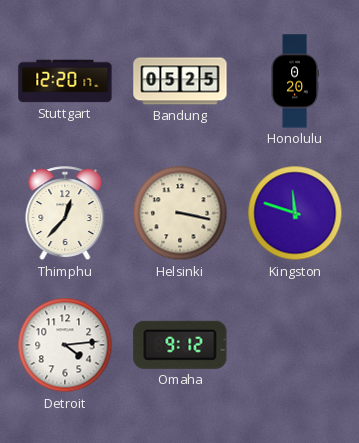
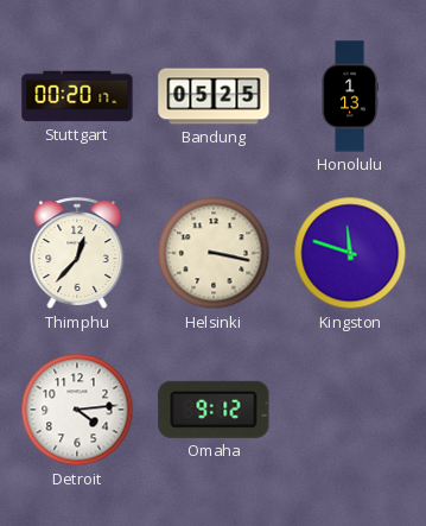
Stuttgart: 12:20 -> 00:20 (77, 96)
Honolulu: 0:20 -> 1:13 (350, 96)
